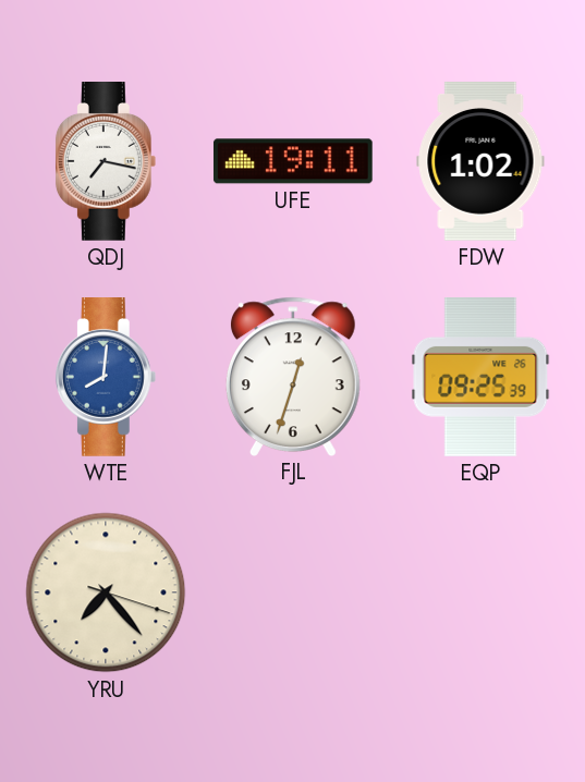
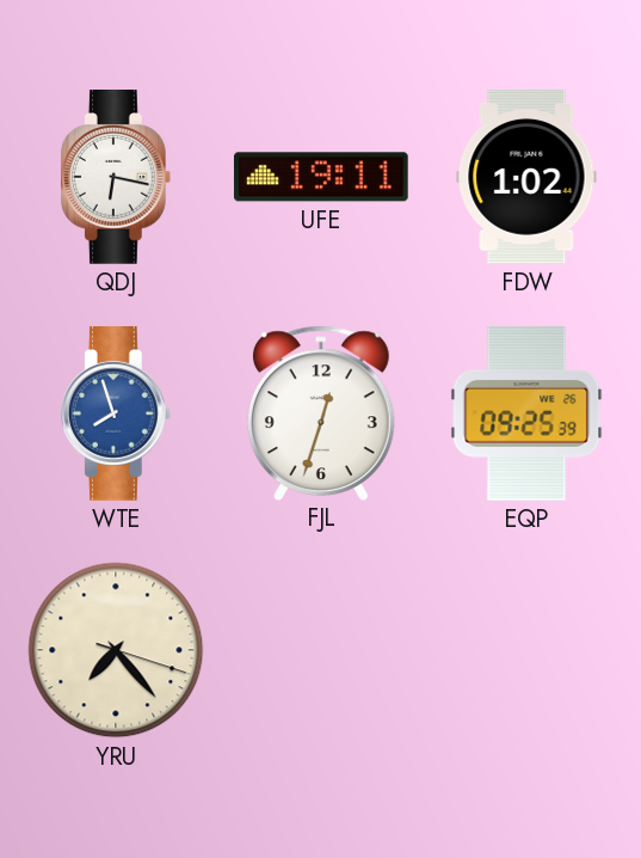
QDJ: 7:17 -> 6:17 (116, 178)
WTE: 8:01 -> 7:57 (116, 415)
